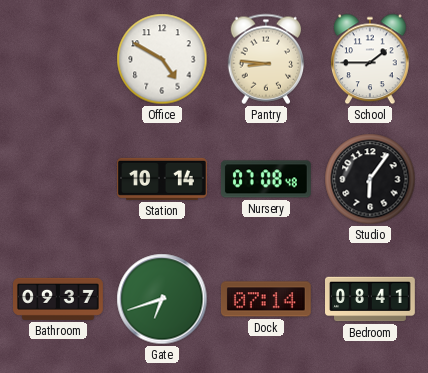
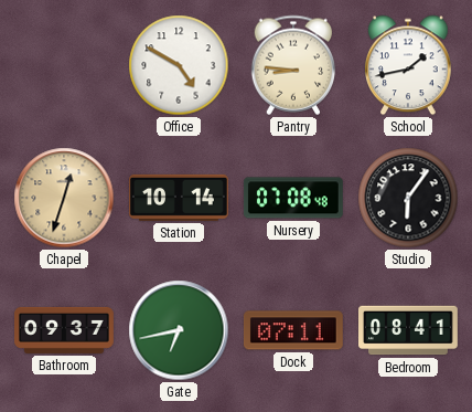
School: 1:45 -> 1:43 (409, 65)
Chapel: none -> 12:33 (64, 198)
Gate: 6:42 -> 6:43 (179, 330)
Dock: 07:14 -> 07:11 (293, 330)
